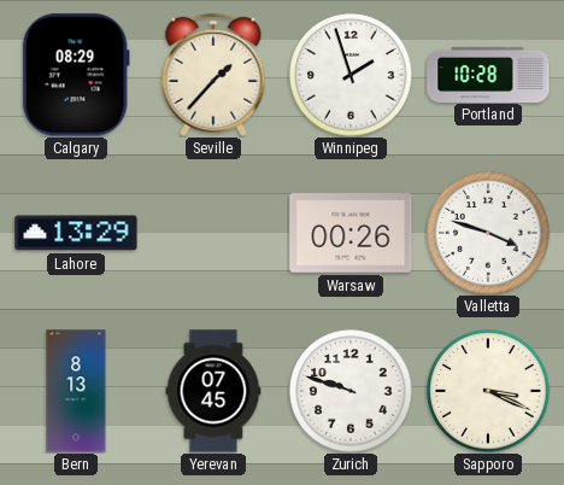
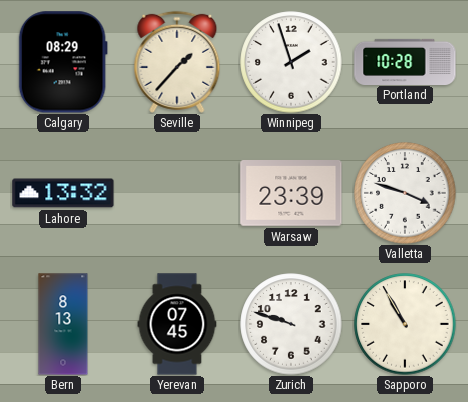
Lahore: 13:29 -> 13:32 (63, 193)
Warsaw: 00:26 -> 23:39 (291, 194)
Sapporo: 3:19 -> 10:55 (405, 324)
